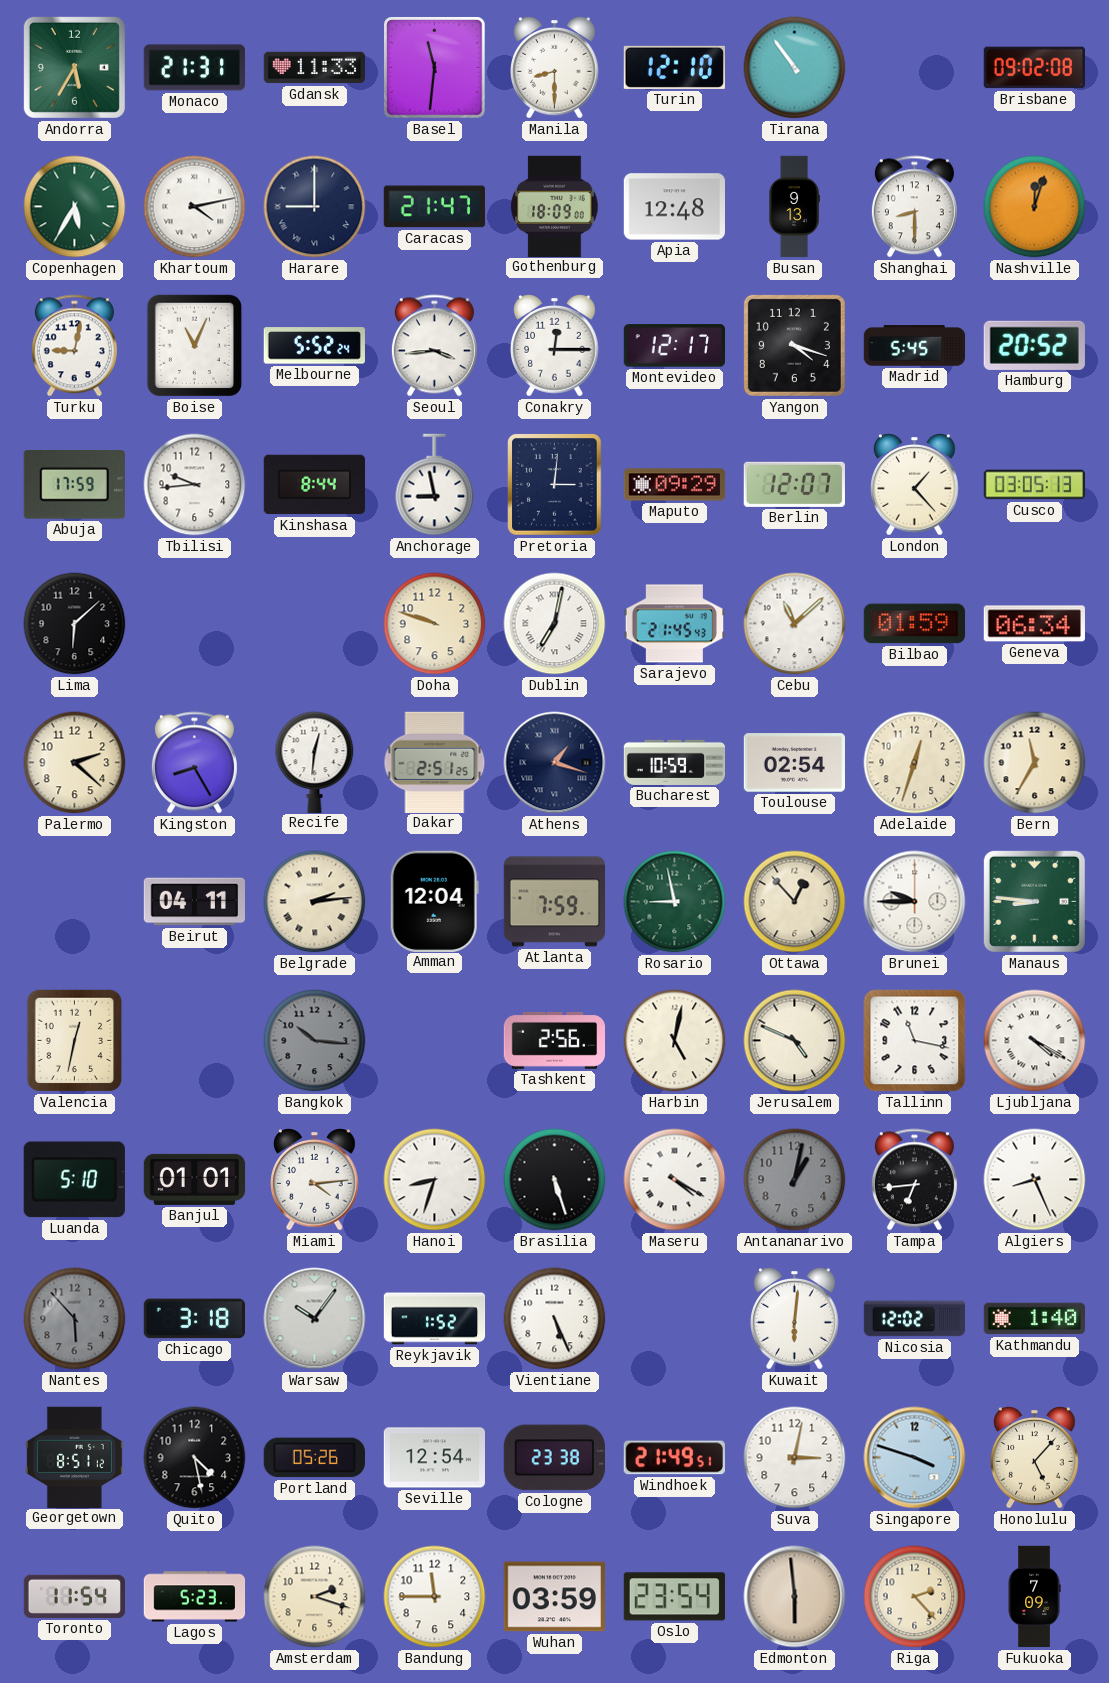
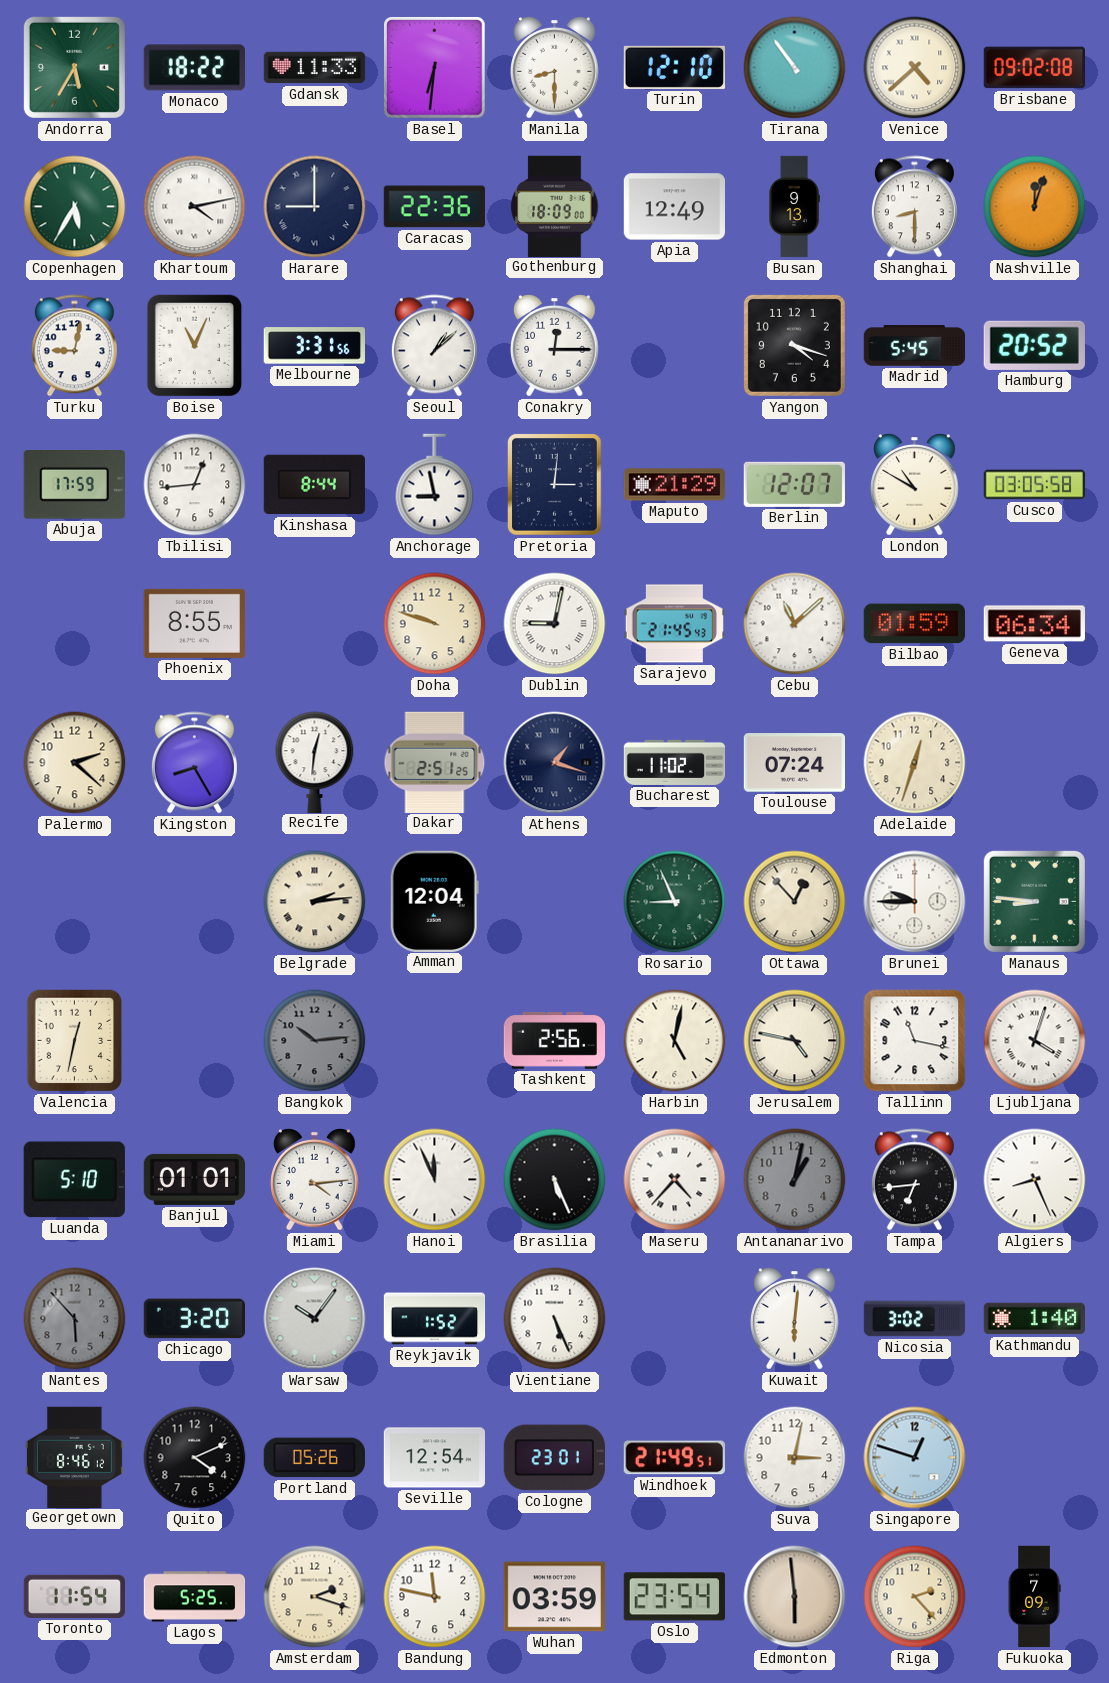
Monaco: 21:31 -> 18:22 (194, 68)
Basel: 11:31 -> 6:31 (435, 68)
Venice: none -> 4:38 (915, 68)
Caracas: 21:47 -> 22:36 (434, 207)
Apia: 12:48 -> 12:49 (674, 207)
Melbourne: 5:52 -> 3:31 (314, 346)
Seoul: 3:44 -> 1:08 (434, 346)
Montevideo: 12:17 -> none (674, 346)
Tbilisi: 9:44 -> 12:44 (195, 485)
Maputo: 09:29 -> 21:29 (675, 485)
London: 1:23 -> 10:50 (915, 485)
Cusco: 03:05:13 -> 03:05:58 (1035, 485)
Lima: 6:08 -> none (75, 624)
Phoenix: none -> 8:55 (194, 623)
Dublin: 7:02 -> 9:02 (555, 624)
Bucharest: 10:59 -> 11:02 (675, 762)
Toulouse: 02:54 -> 07:24 (794, 763)
Bern: 11:35 -> none (1035, 763)
Beirut: 04:11 -> none (195, 902)
Atlanta: 7:59 -> none (555, 902)
Rosario: 8:58 -> 8:56 (675, 902)
Bangkok: 10:16 -> 10:14 (315, 1041)
Jerusalem: 4:49 -> 4:47 (795, 1041)
Ljubljana: 4:20 -> 4:03 (1035, 1041)
Hanoi: 8:33 -> 11:56 (435, 1180)
Brasilia: 5:27 -> 5:26 (555, 1180)
Maseru: 4:20 -> 4:37 (675, 1180)
Chicago: 3:18 -> 3:20 (194, 1319)
Nicosia: 12:02 -> 3:02 (915, 1319)
Georgetown: 8:51 -> 8:46 (74, 1457)
Quito: 4:28 -> 4:11 (195, 1458)
Cologne: 23:38 -> 23:01 (554, 1458)
Singapore: 3:48 -> 12:48 (915, 1458)
Honolulu: 5:07 -> none (1035, 1458)
Lagos: 5:23 -> 5:25 (195, 1597)
Bandung: 11:45 -> 11:47 (435, 1597)
